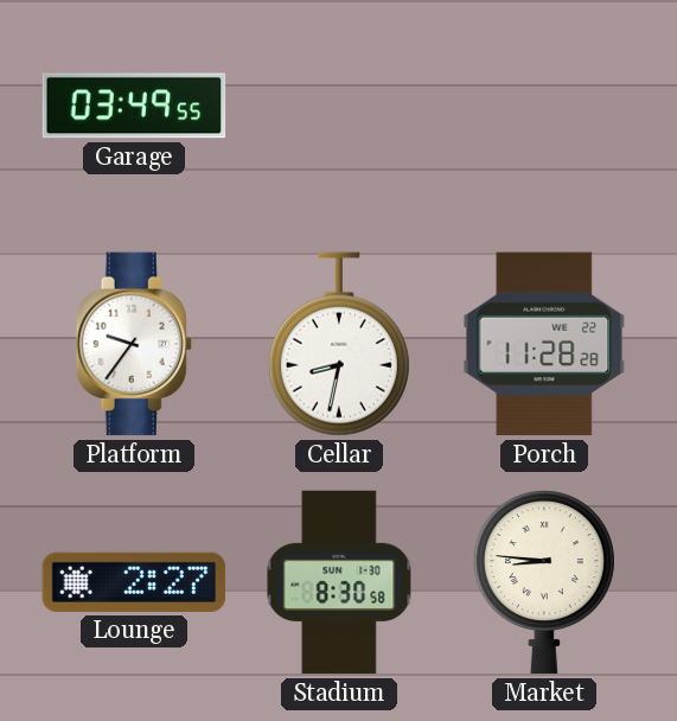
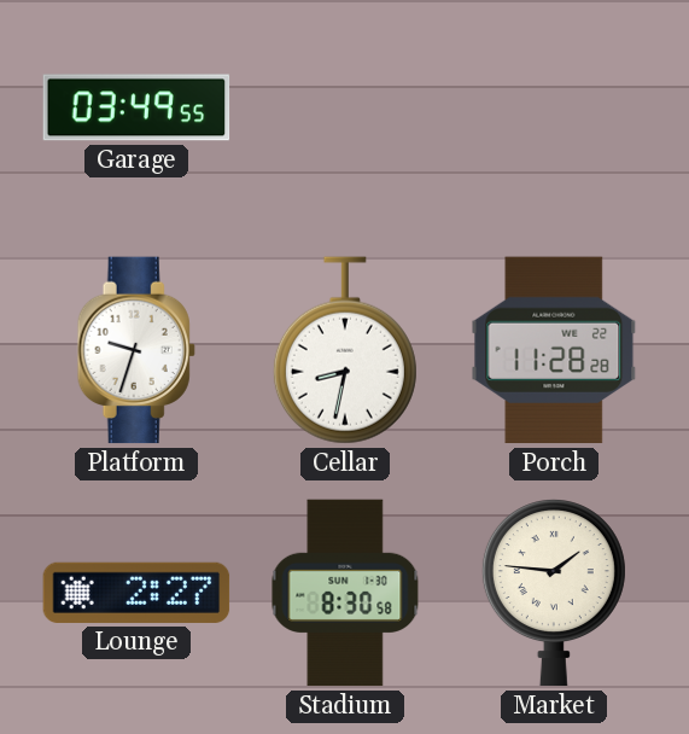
Platform: 9:36 -> 9:33 (136, 350)
Market: 8:46 -> 1:46 (554, 593)
